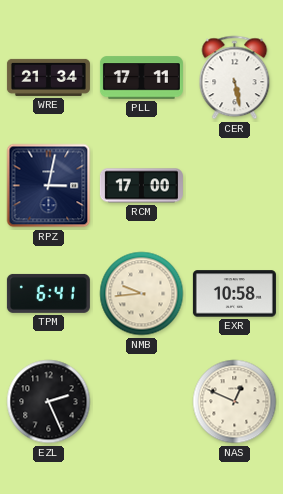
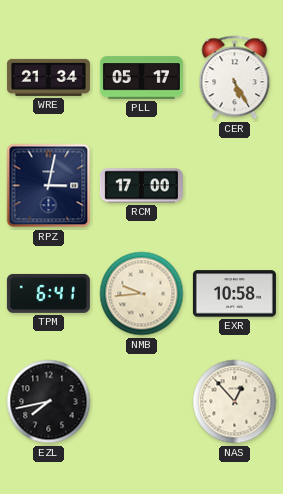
PLL: 17:11 -> 05:17 (141, 78)
CER: 5:28 -> 5:25 (235, 78)
EZL: 2:26 -> 7:43 (49, 402)
NAS: 12:49 -> 12:53 (235, 402)
